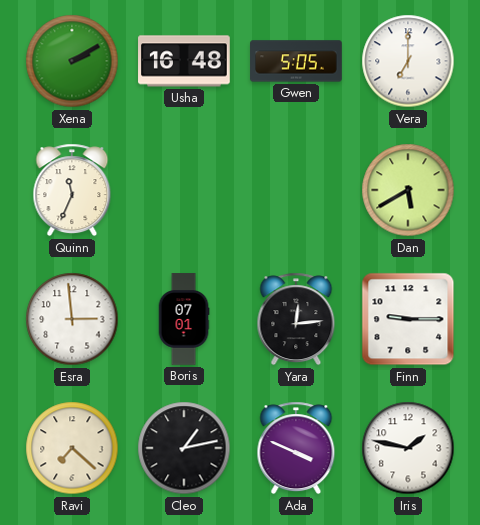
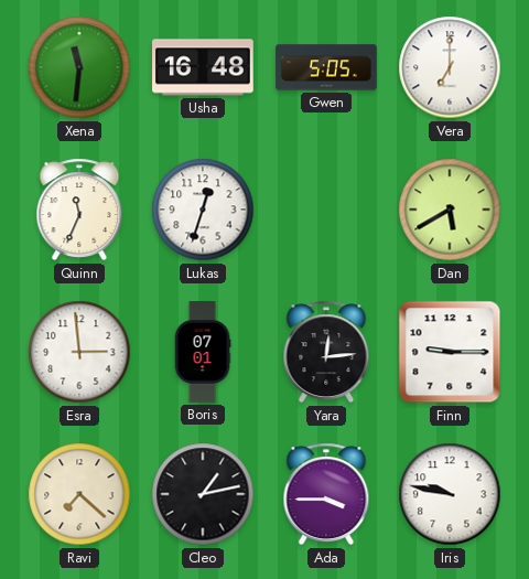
Xena: 2:10 -> 11:31 (79, 67)
Lukas: none -> 12:33 (203, 210)
Ada: 3:49 -> 3:45 (326, 494)
Iris: 1:47 -> 9:47 (450, 494)
